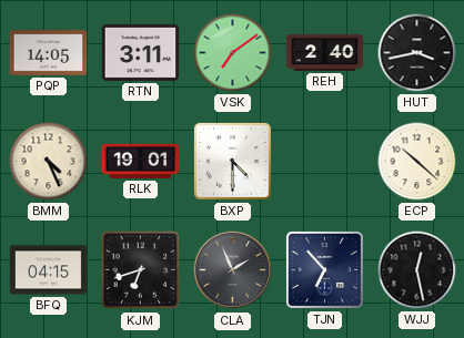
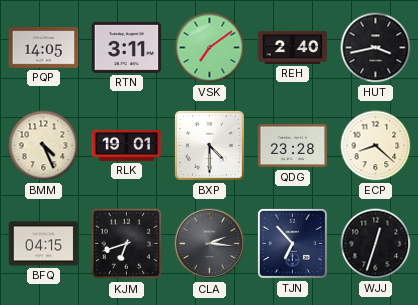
QDG: none -> 23:28 (293, 146)
ECP: 10:22 -> 8:22 (376, 146)
CLA: 1:56 -> 2:16 (210, 244)
WJJ: 12:28 -> 12:33 (376, 244)
